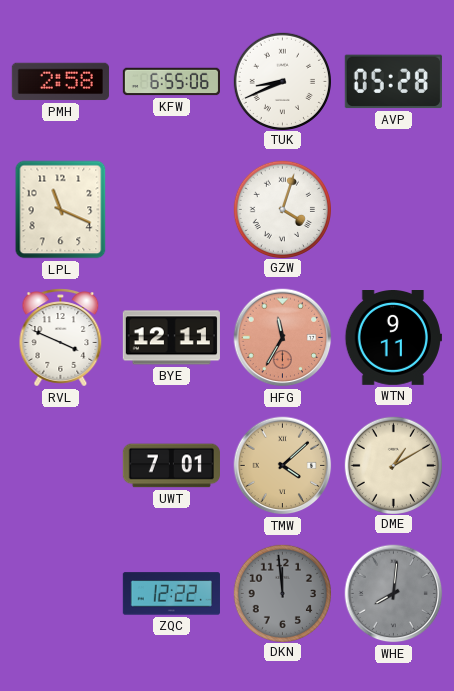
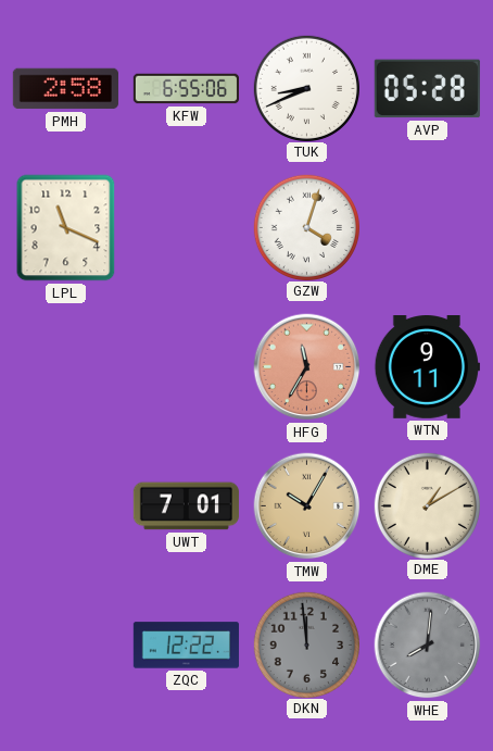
RVL: 3:49 -> none (61, 338)
BYE: 12:11 -> none (171, 338)
TMW: 4:08 -> 10:05 (307, 506)
